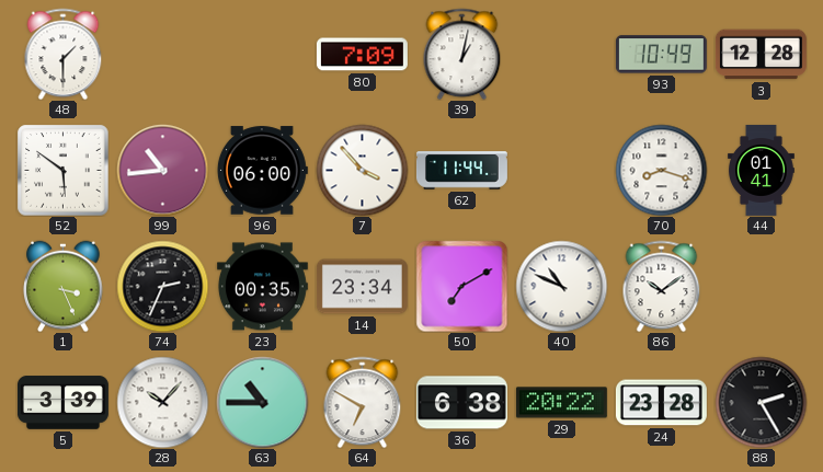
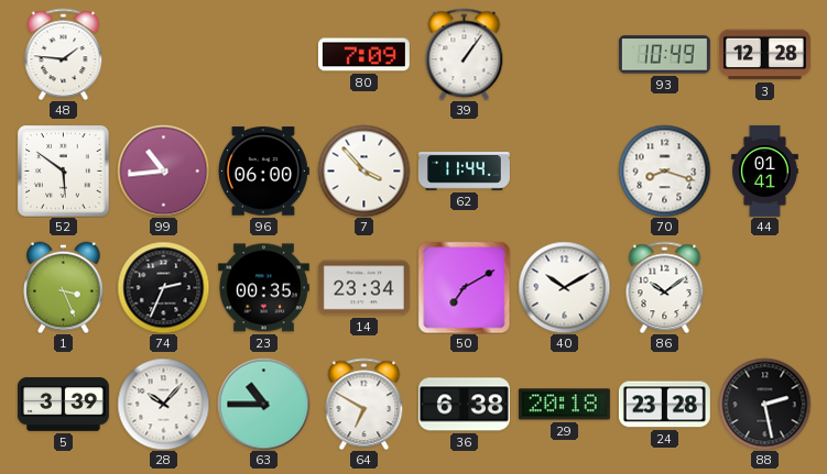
48: 1:30 -> 1:46 (64, 54)
39: 1:02 -> 1:06 (465, 54)
40: 10:49 -> 10:10 (564, 287)
29: 20:22 -> 20:18 (564, 405)
88: 2:25 -> 2:28 (764, 404)
